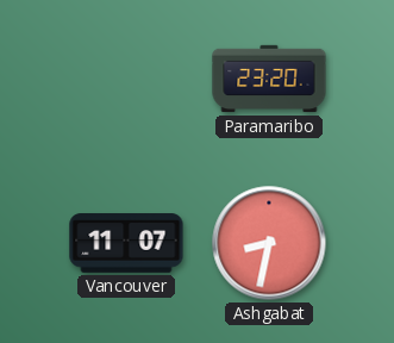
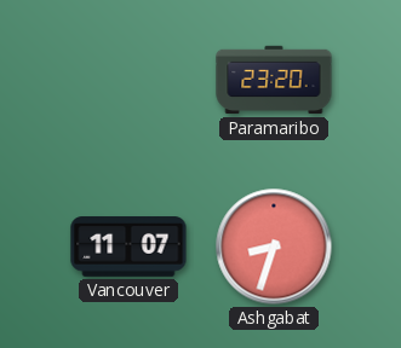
Ashgabat: 8:32 -> 8:33 (274, 246)
